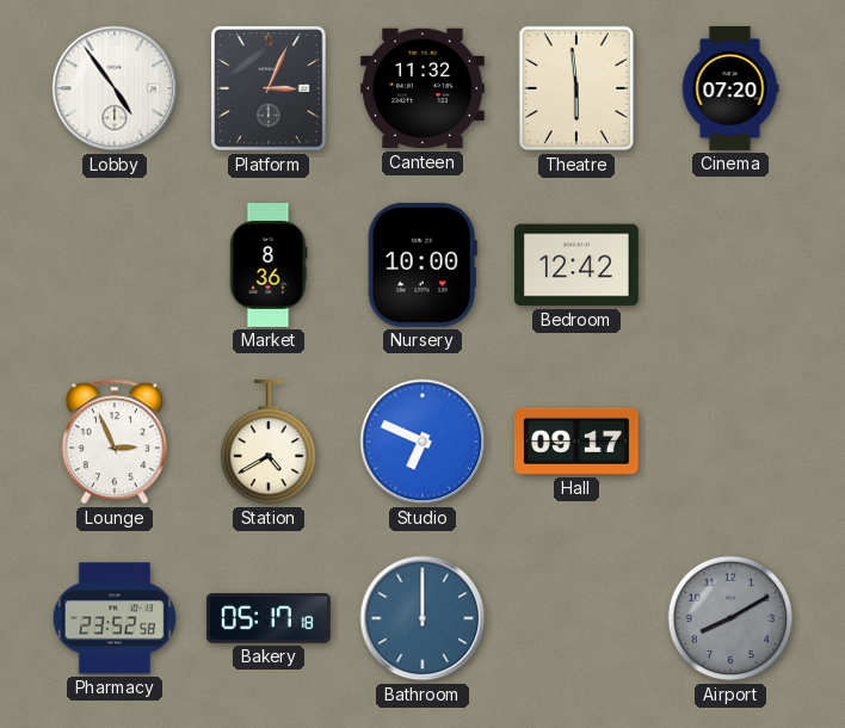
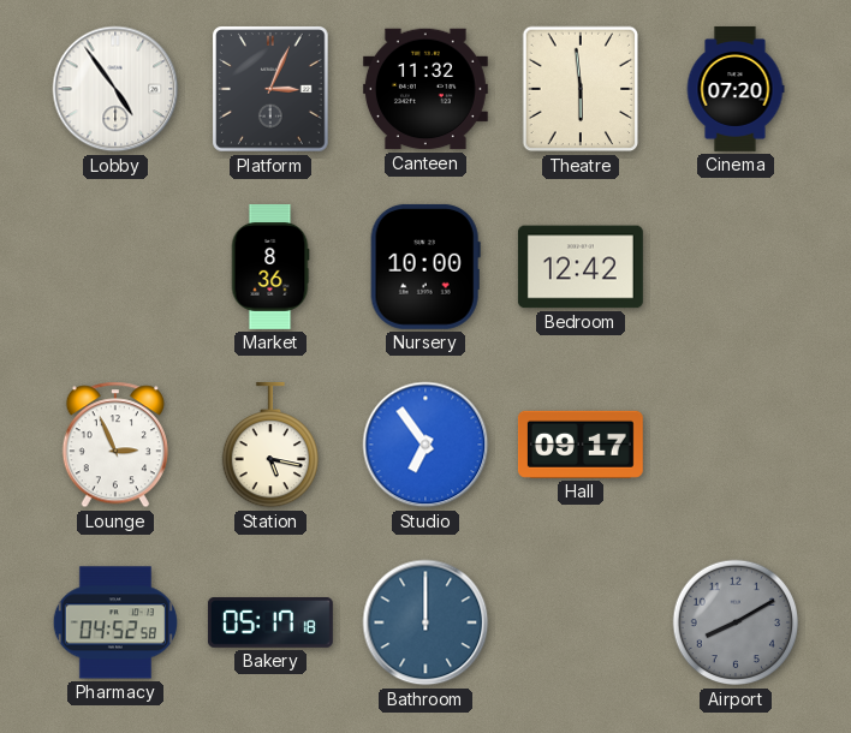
Station: 4:40 -> 5:17 (269, 445)
Studio: 6:49 -> 6:54 (425, 445)
Pharmacy: 23:52 -> 04:52 (115, 622)
